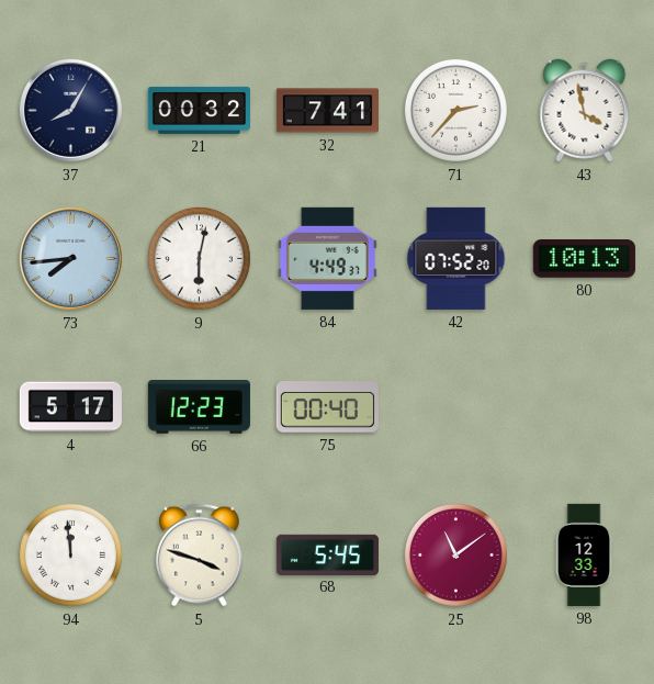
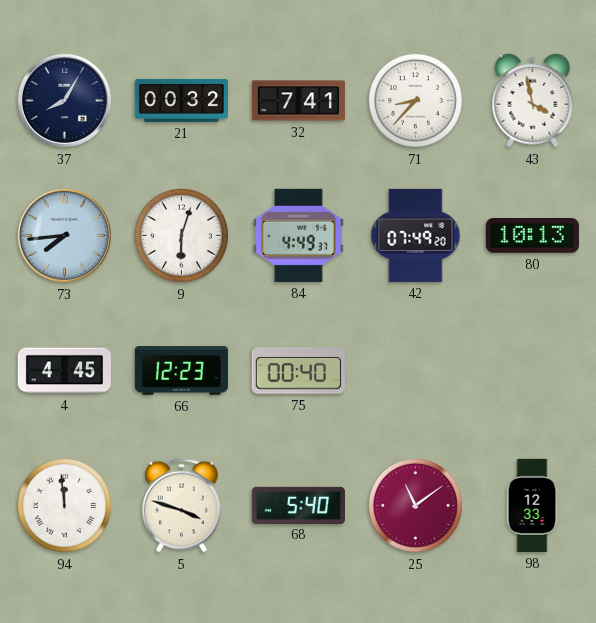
71: 2:37 -> 8:37 (415, 100)
9: 6:02 -> 6:03 (181, 235)
42: 07:52 -> 07:49 (416, 235)
4: 5:17 -> 4:45 (64, 371)
68: 5:45 -> 5:40 (298, 505)
